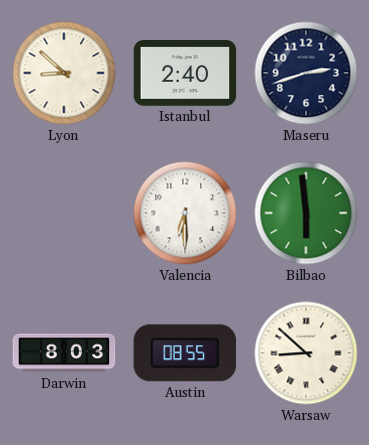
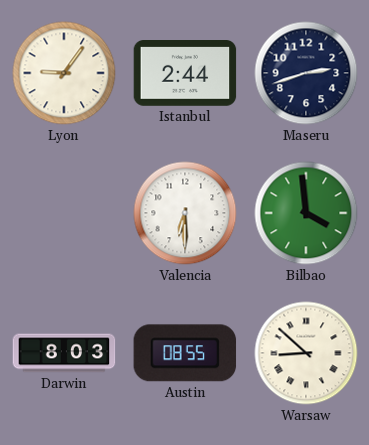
Lyon: 8:52 -> 9:06 (64, 73)
Istanbul: 2:40 -> 2:44 (185, 74)
Bilbao: 5:59 -> 3:59 (306, 213)
